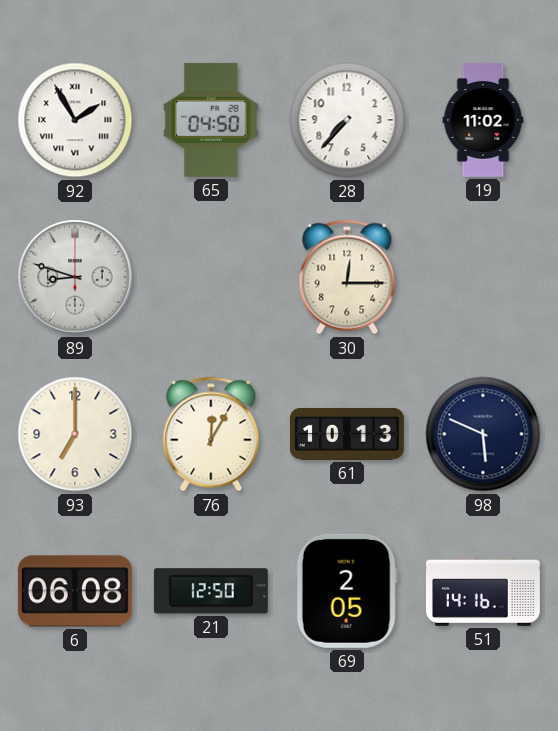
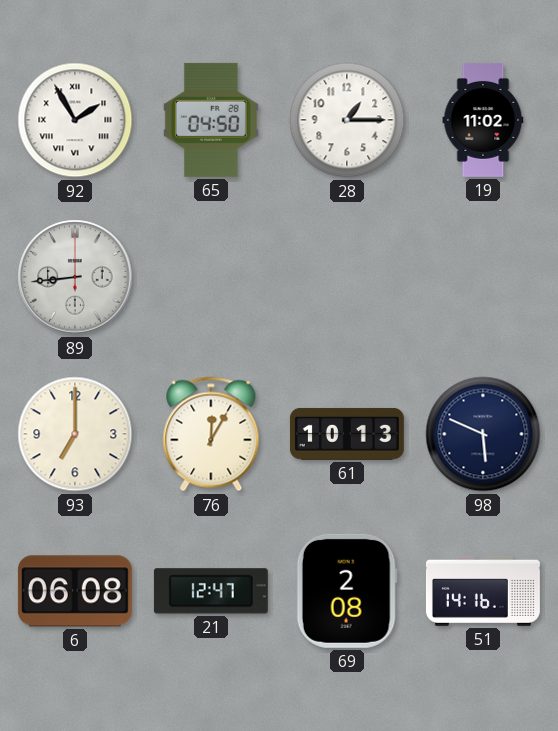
28: 7:37 -> 1:15 (347, 120)
89: 8:48 -> 8:44 (75, 277)
30: 12:15 -> none (347, 277)
21: 12:50 -> 12:47 (211, 591)
69: 2:05 -> 2:08 (347, 591)
